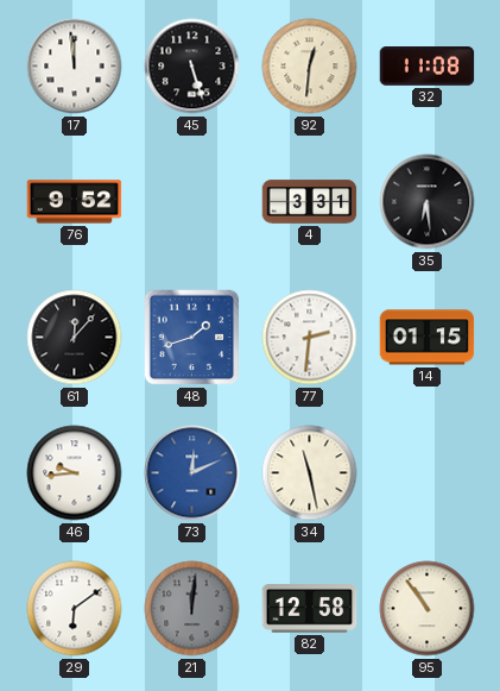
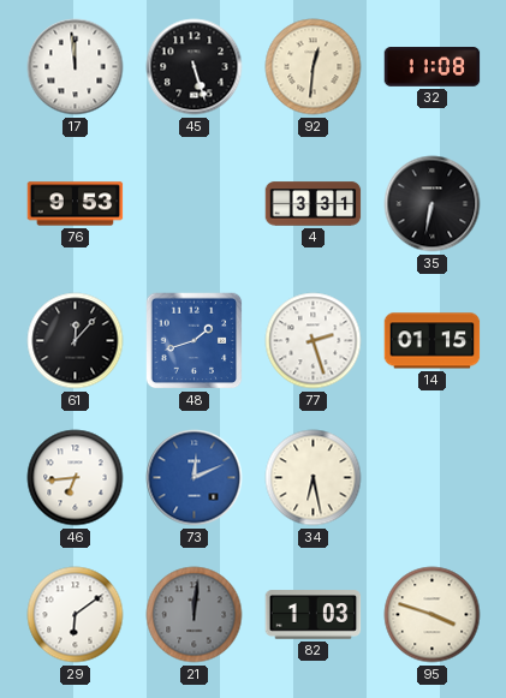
76: 9:52 -> 9:53 (76, 204)
35: 6:29 -> 6:32 (433, 204)
77: 2:31 -> 2:27 (314, 341)
46: 9:44 -> 6:44 (76, 478)
34: 11:28 -> 6:28 (314, 478)
82: 12:58 -> 1:03 (314, 615)
95: 10:54 -> 3:48 (433, 615)
